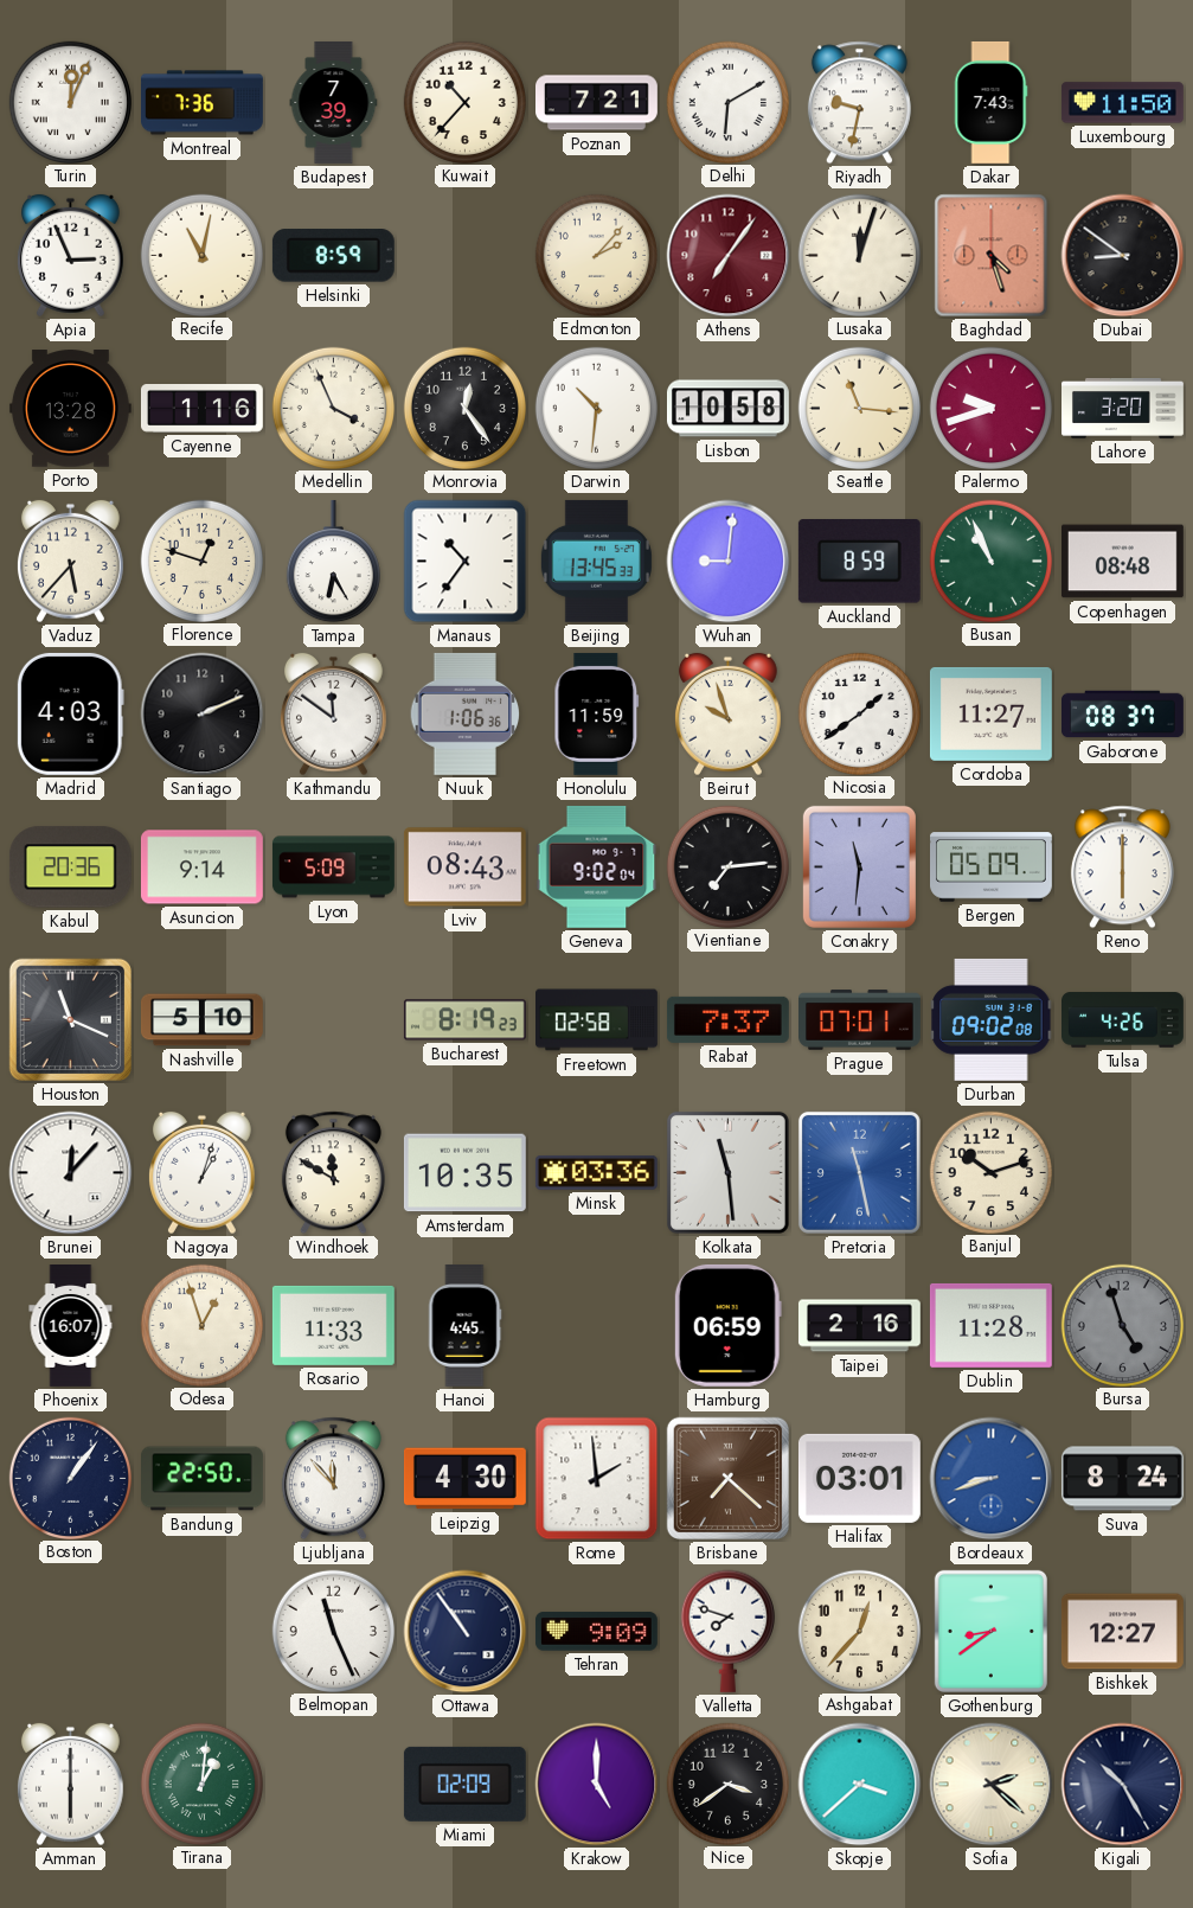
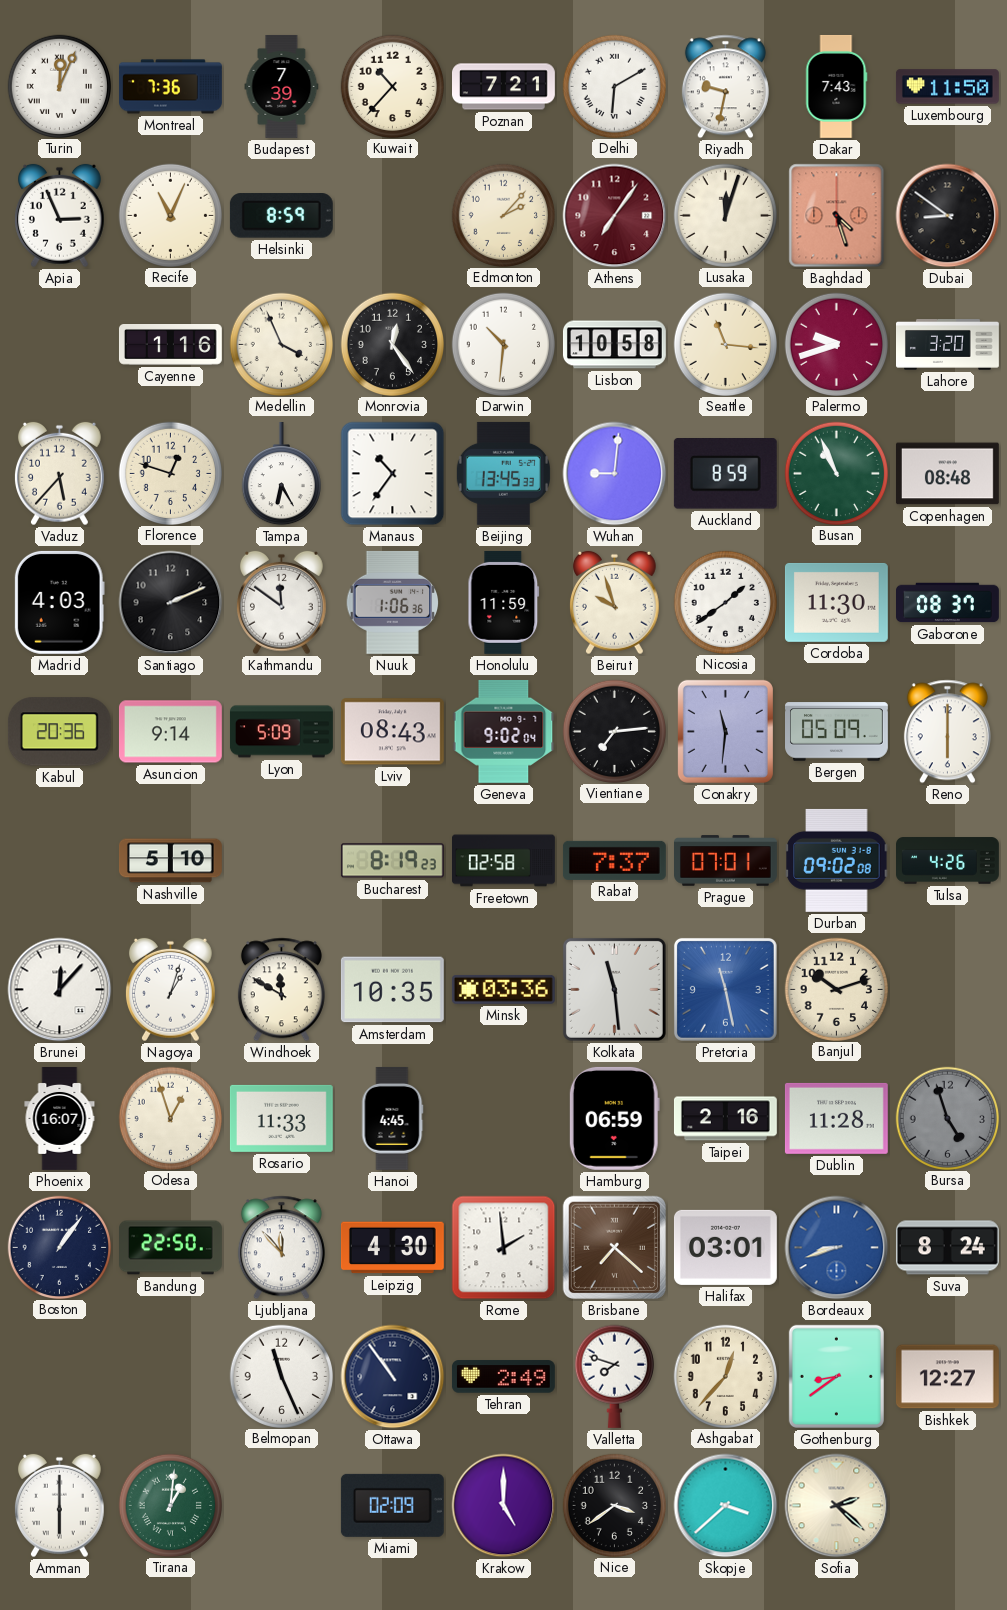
Recife: 11:02 -> 11:04 (170, 215)
Porto: 13:28 -> none (70, 409)
Cordoba: 11:27 -> 11:30 (836, 602)
Houston: 11:19 -> none (70, 1019)
Tehran: 9:09 -> 2:49 (503, 1377)
Kigali: 10:25 -> none (1123, 1785)
